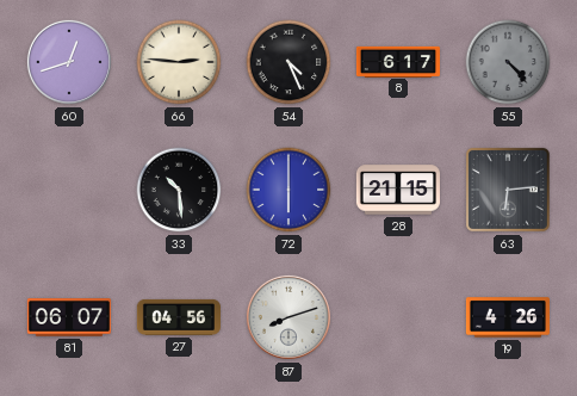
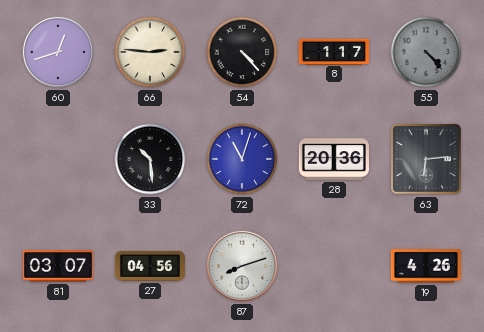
54: 4:26 -> 4:23 (242, 52)
8: 6:17 -> 1:17 (333, 51)
72: 6:00 -> 11:03 (242, 159)
28: 21:15 -> 20:36 (334, 159)
81: 06:07 -> 03:07 (58, 266)
